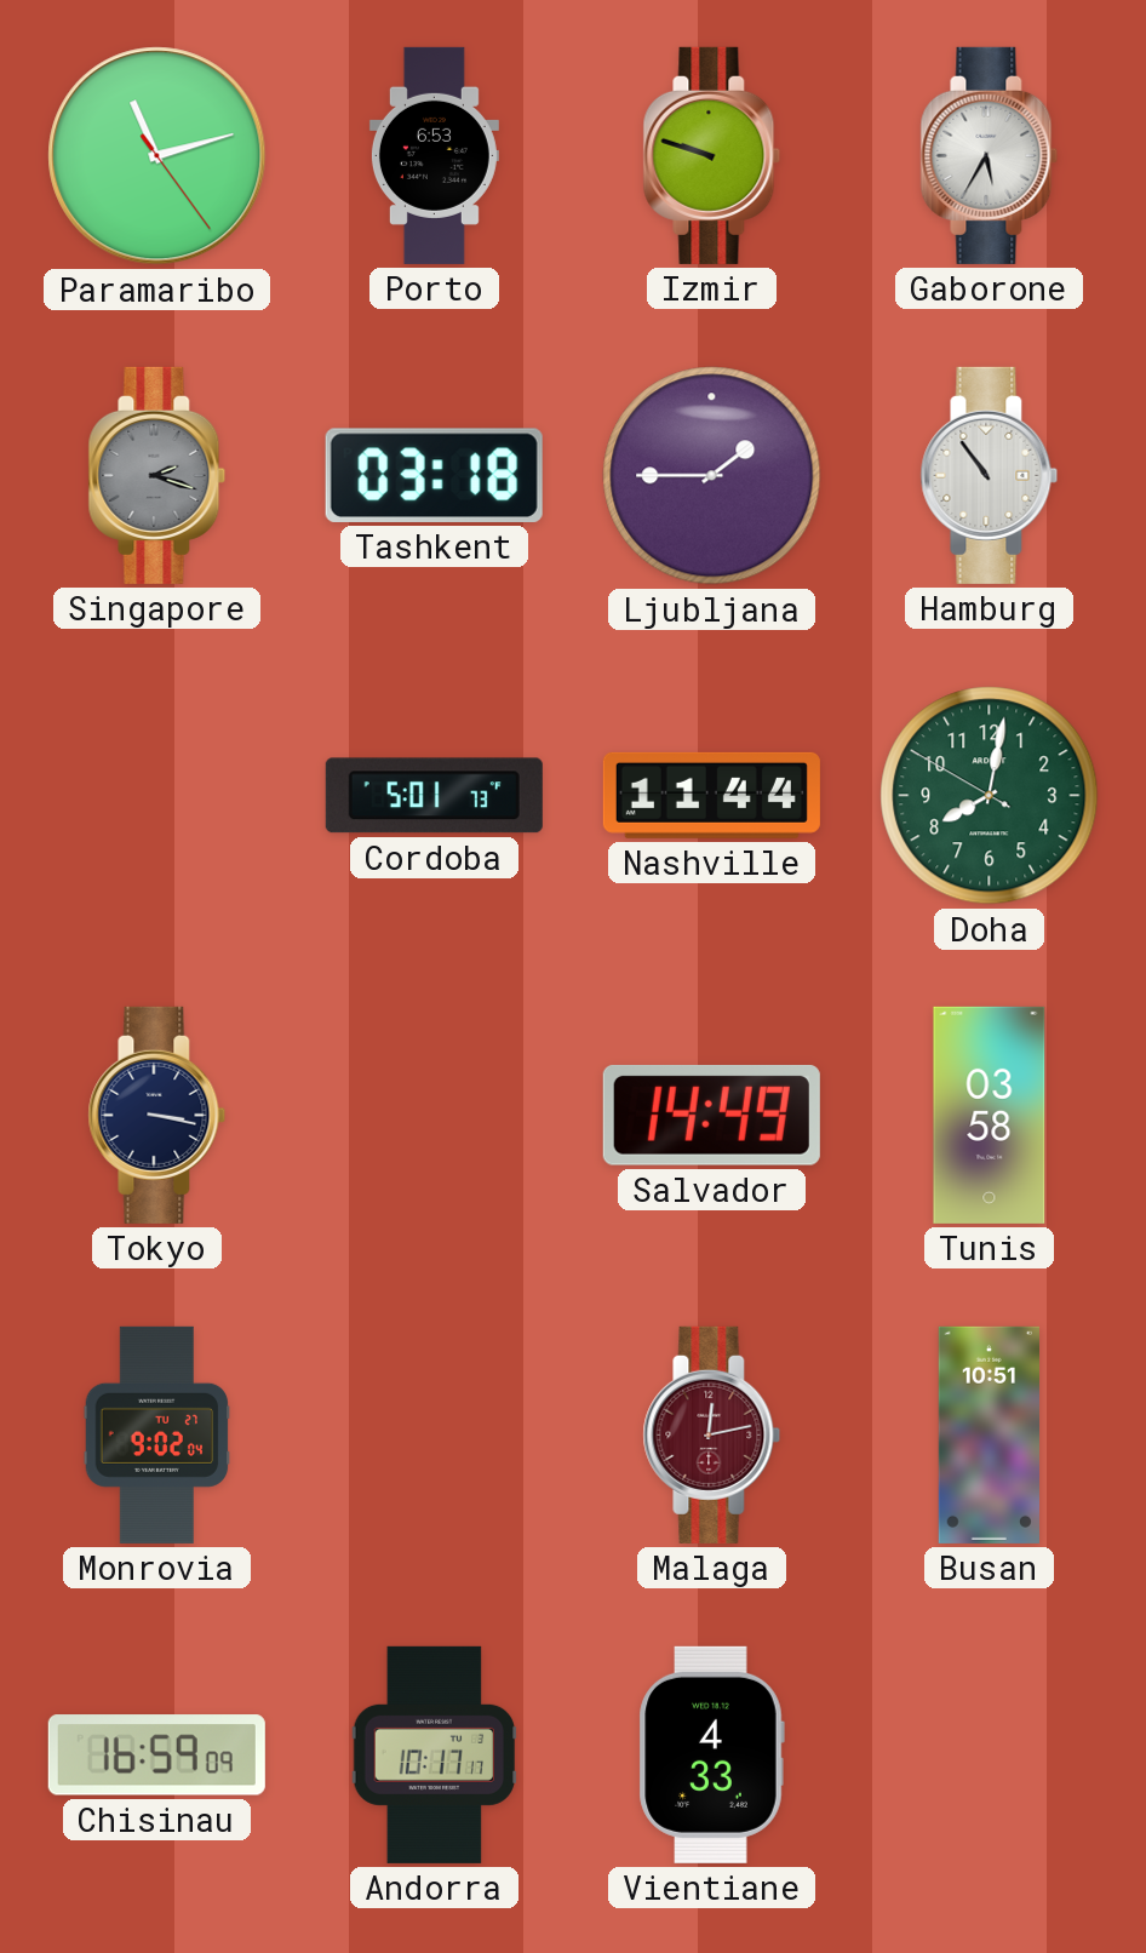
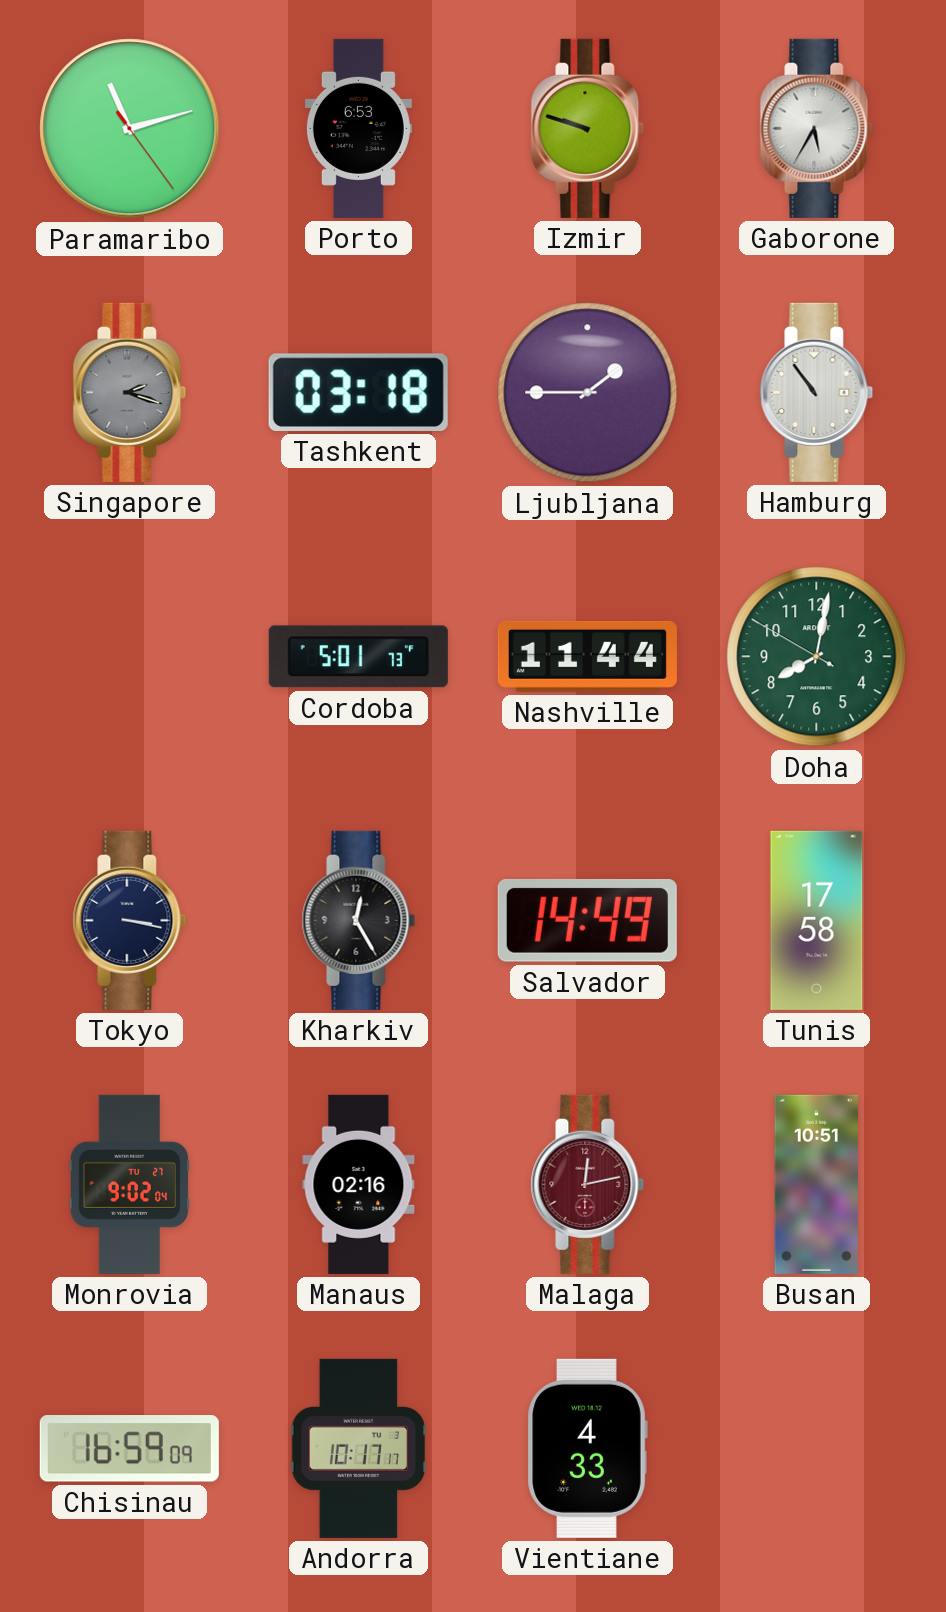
Kharkiv: none -> 12:25 (359, 920)
Tunis: 03:58 -> 17:58 (817, 920)
Manaus: none -> 02:16 (359, 1184)
